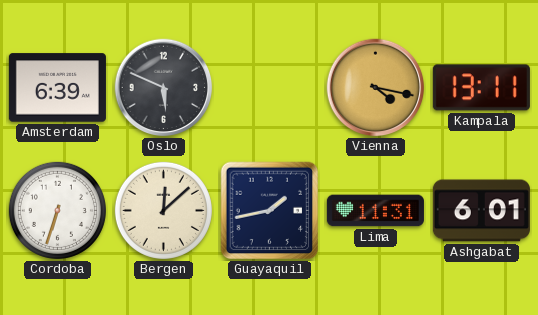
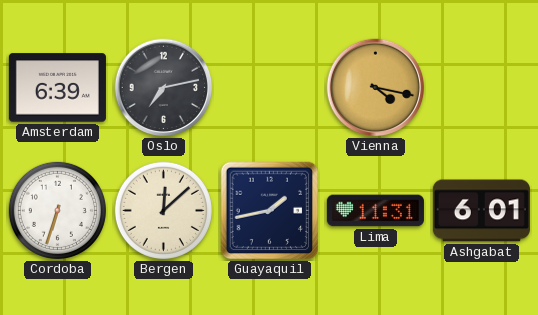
Oslo: 5:49 -> 7:13 (164, 88)
Kampala: 13:11 -> none (481, 88)
